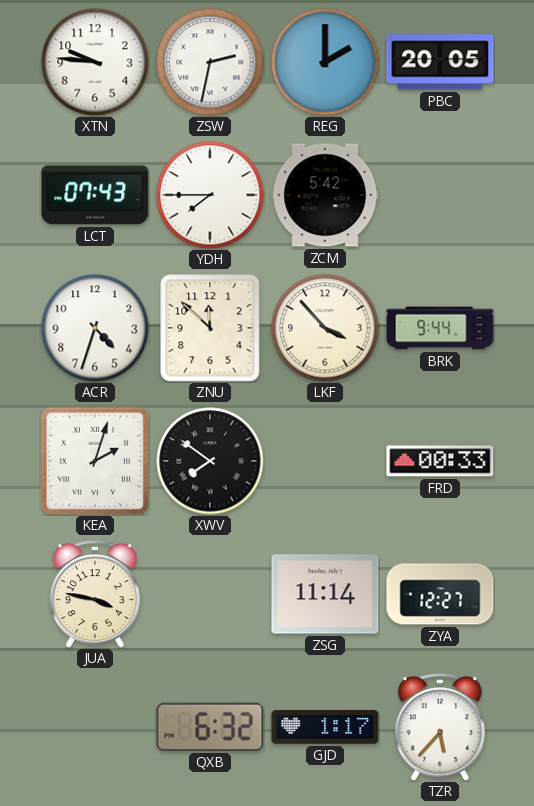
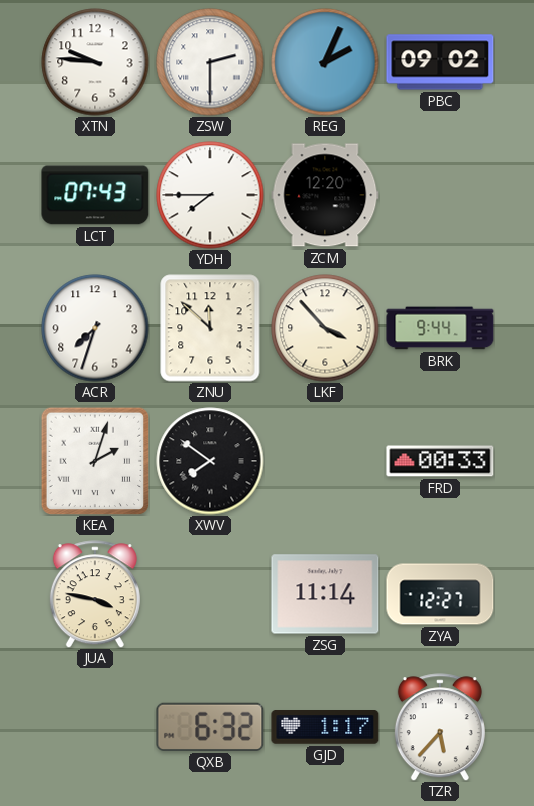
ZSW: 2:32 -> 2:30 (210, 62)
REG: 2:00 -> 2:04 (325, 62)
PBC: 20:05 -> 09:02 (440, 62)
ZCM: 5:42 -> 12:20 (325, 195)
ACR: 4:33 -> 7:33 (95, 328)
